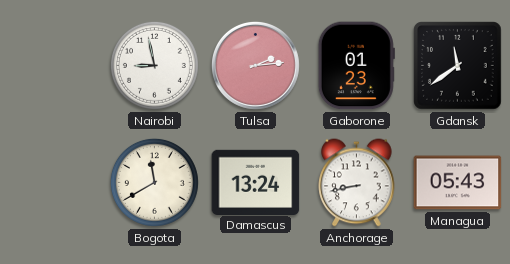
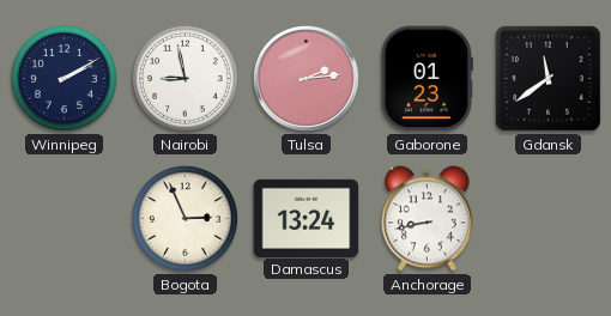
Winnipeg: none -> 2:10 (63, 78)
Bogota: 11:40 -> 2:56 (184, 218)
Managua: 05:43 -> none (458, 183)
